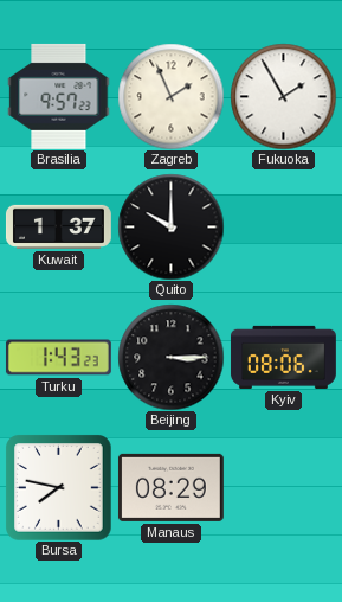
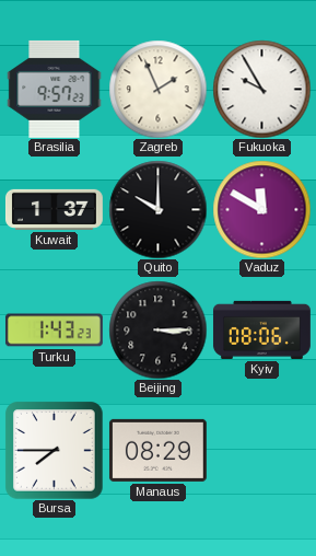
Fukuoka: 1:55 -> 9:55 (261, 89)
Vaduz: none -> 11:50 (261, 209)
Bursa: 7:47 -> 7:45 (54, 450)
